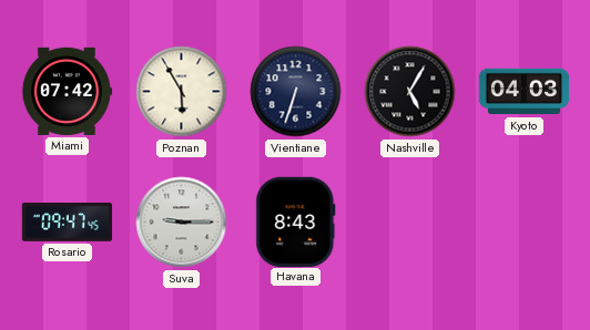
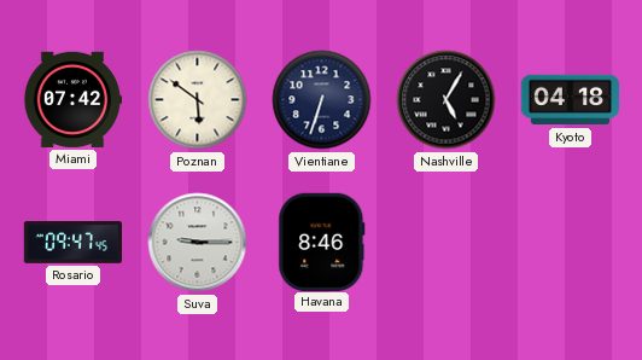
Poznan: 5:55 -> 5:51 (198, 100)
Kyoto: 04:03 -> 04:18 (571, 100)
Havana: 8:43 -> 8:46 (322, 242)
